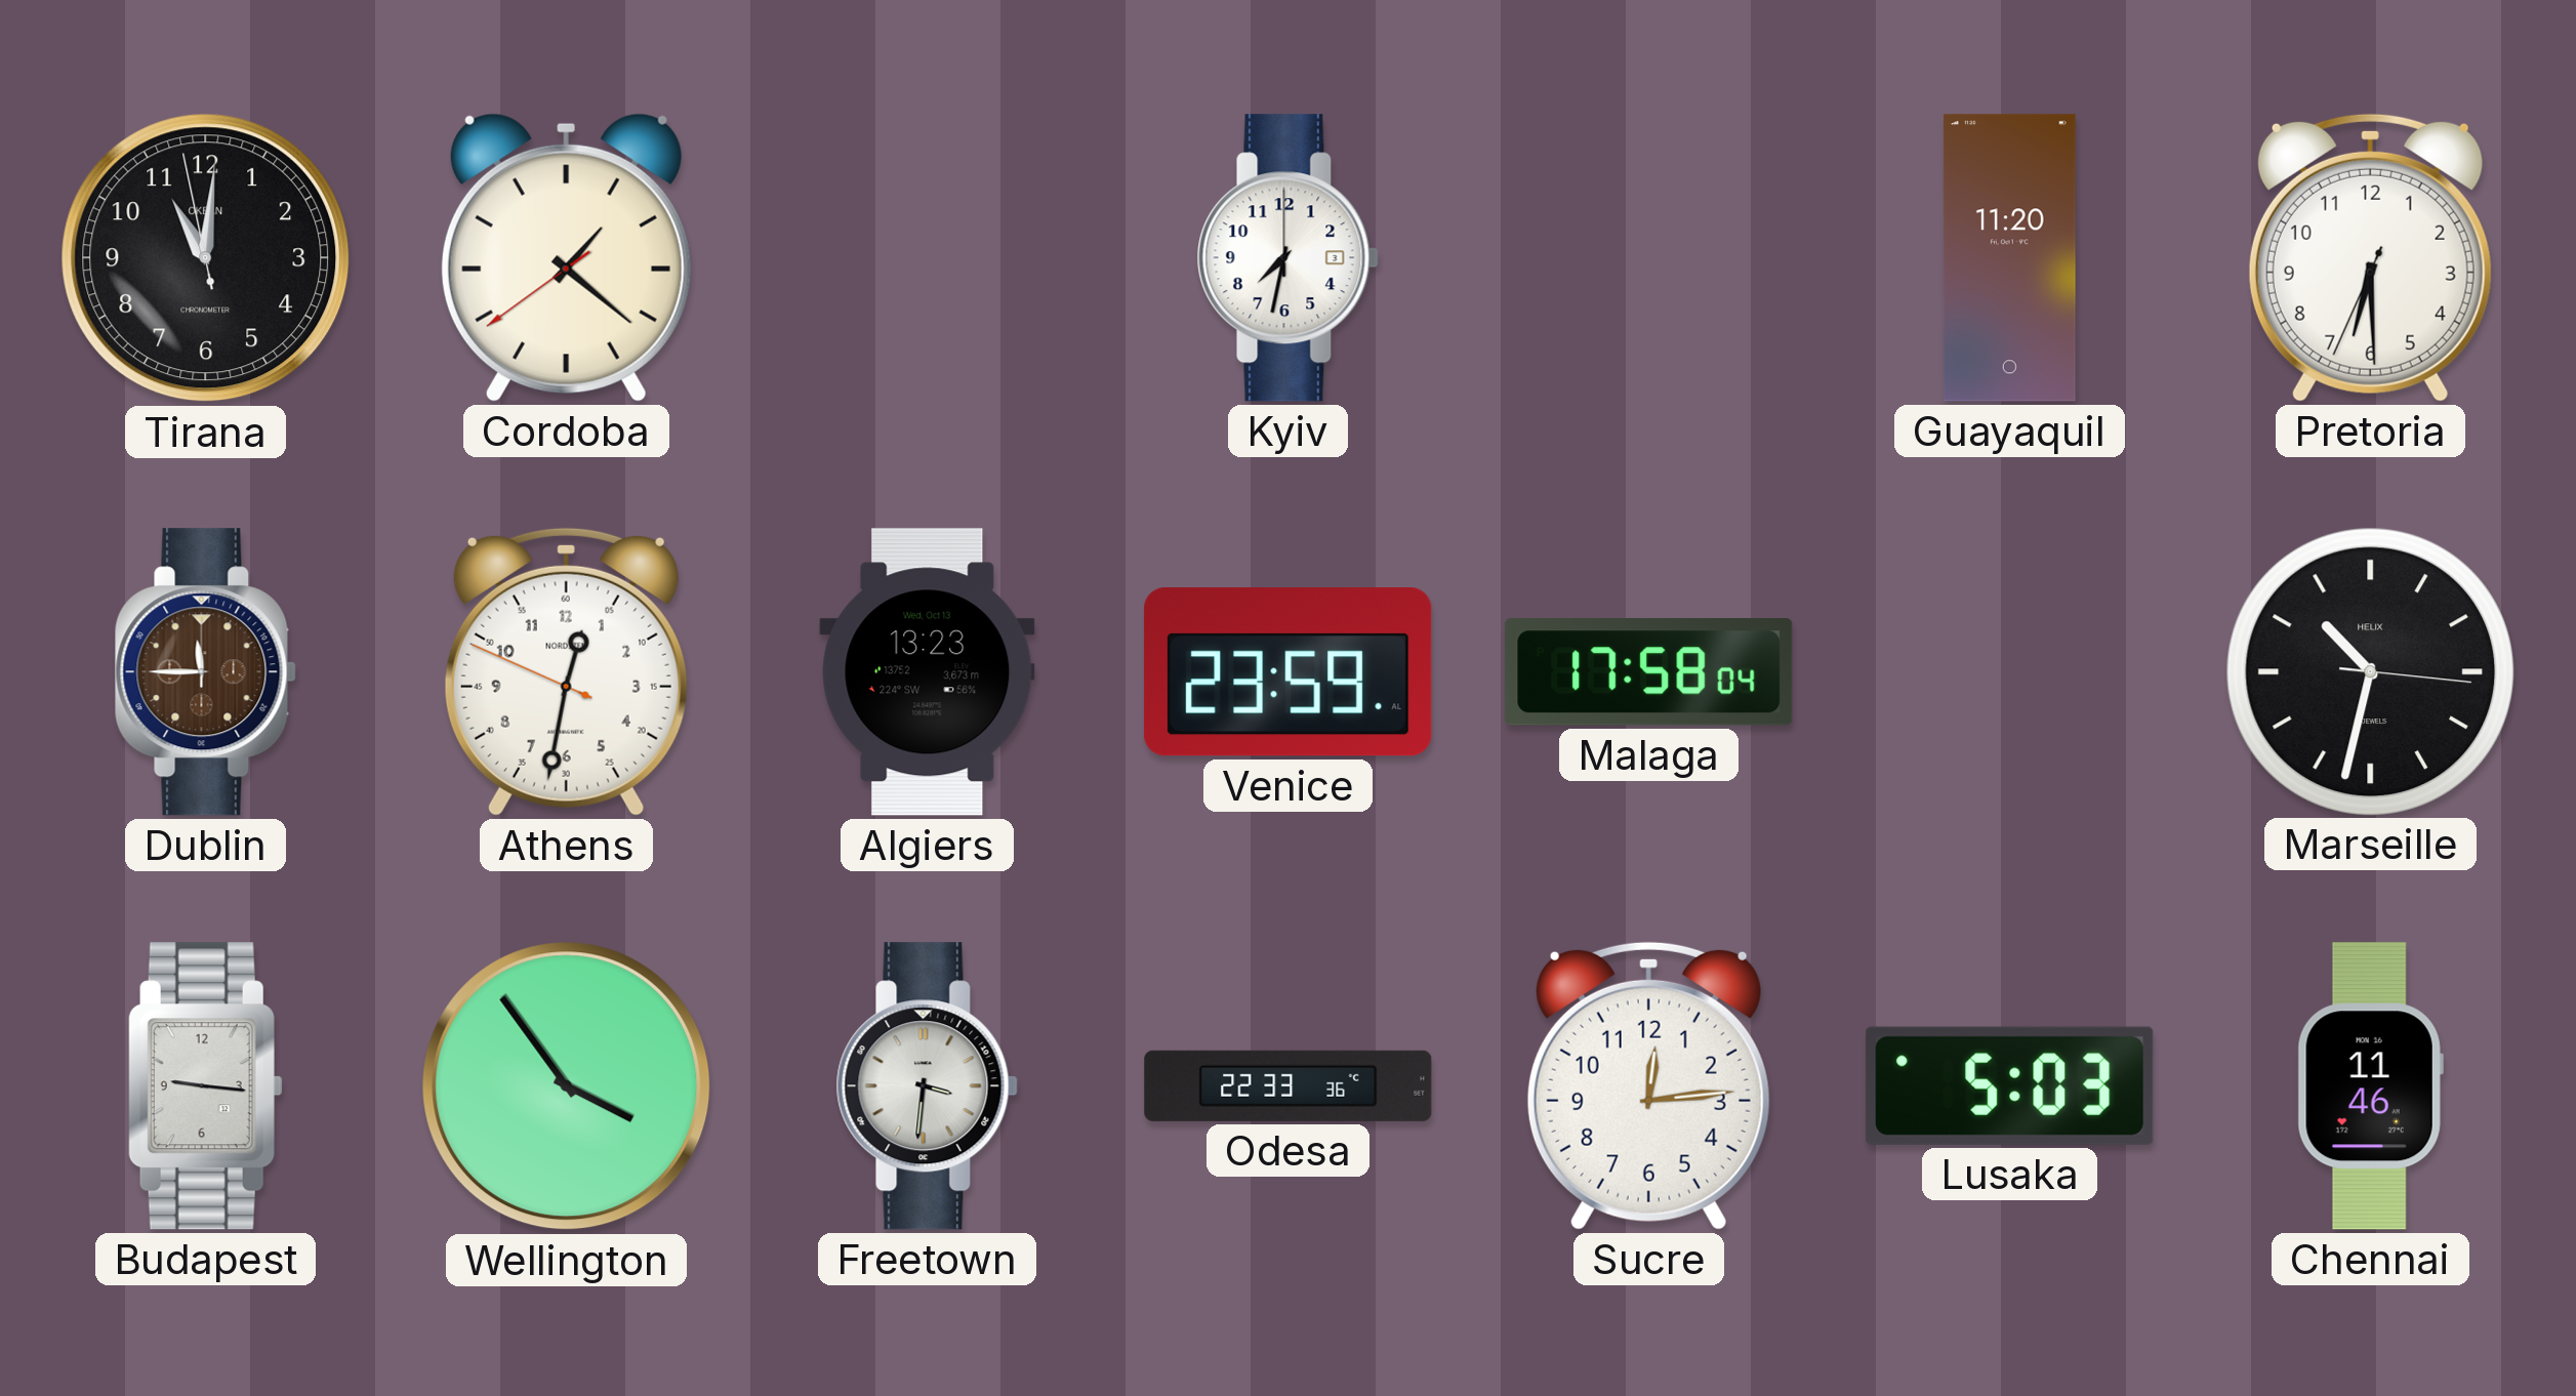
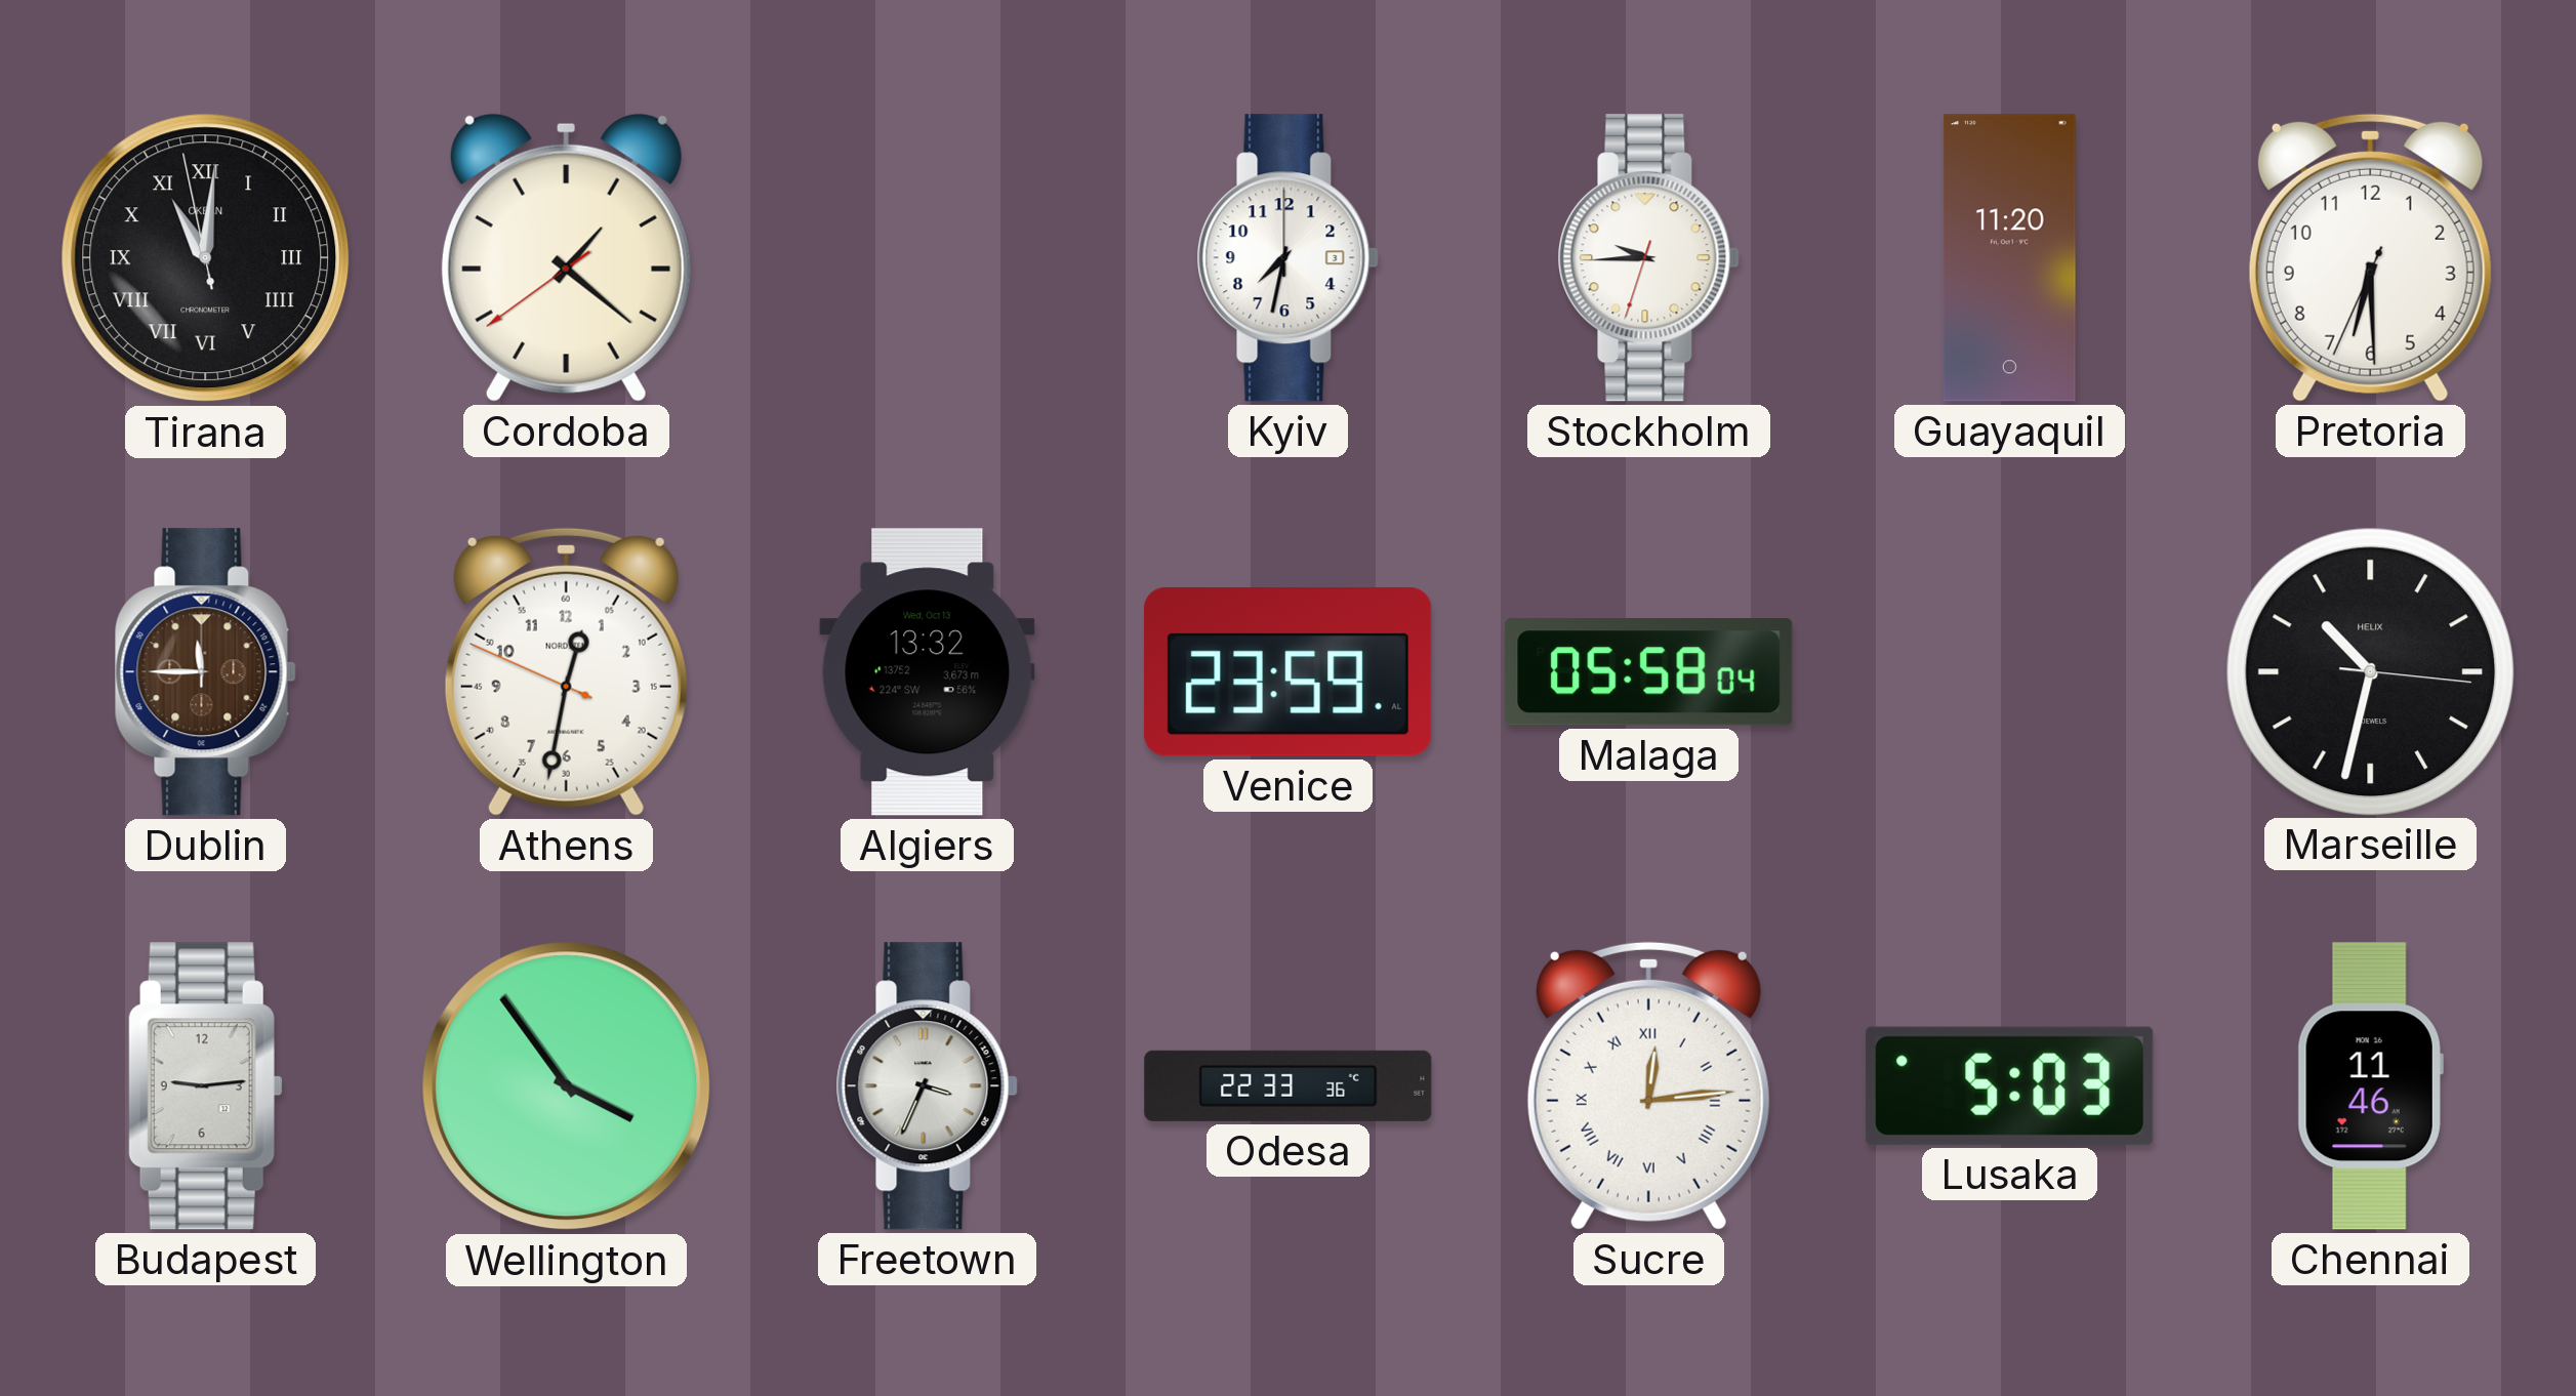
Tirana numerals: Arabic -> Roman (206, 258)
Stockholm: none -> 9:44 (1648, 258)
Algiers: 13:23 -> 13:32 (928, 672)
Malaga: 17:58 -> 05:58 (1649, 672)
Budapest: 9:16 -> 9:14 (205, 1086)
Freetown: 3:31 -> 3:34 (927, 1086)
Sucre numerals: Arabic -> Roman (1648, 1085)
